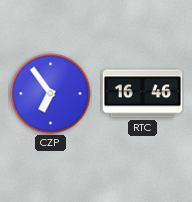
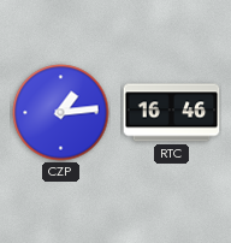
CZP: 6:54 -> 1:14 (61, 113)
